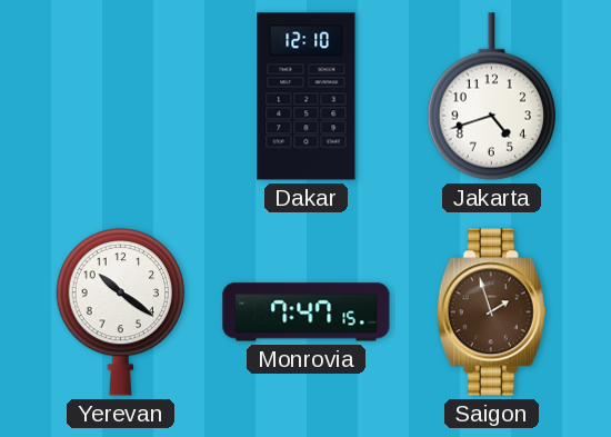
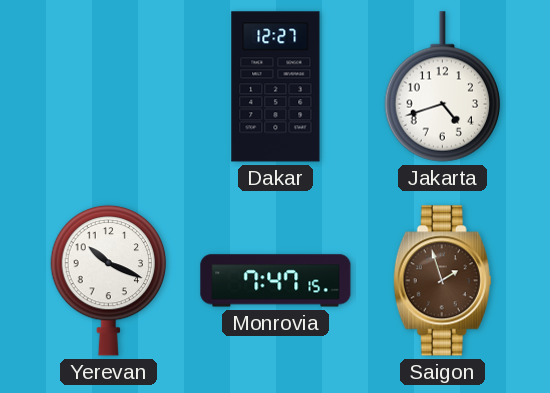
Dakar: 12:10 -> 12:27 (276, 87)
Yerevan: 10:21 -> 10:19 (109, 280)
